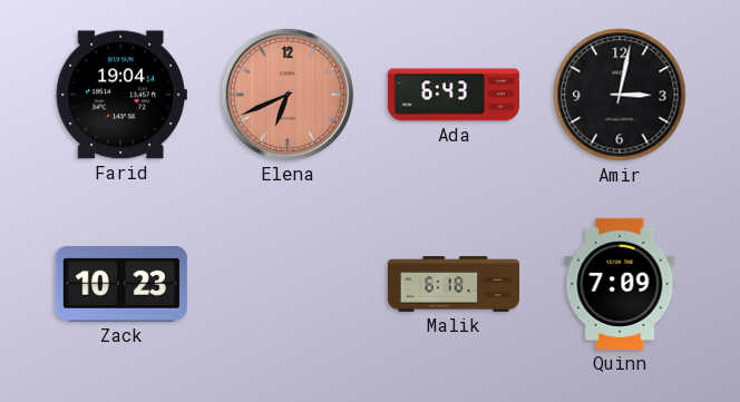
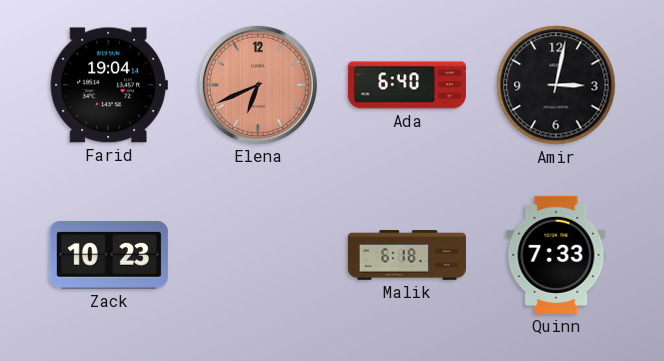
Ada: 6:43 -> 6:40 (407, 85)
Quinn: 7:09 -> 7:33 (556, 255)
